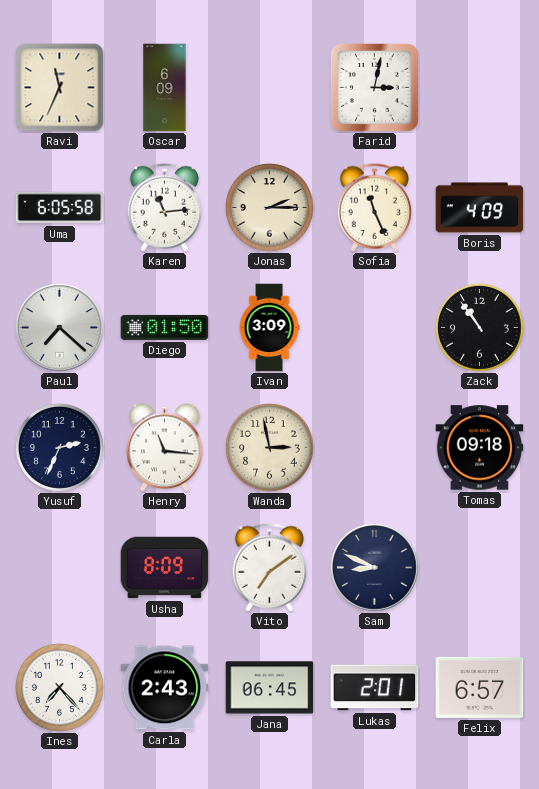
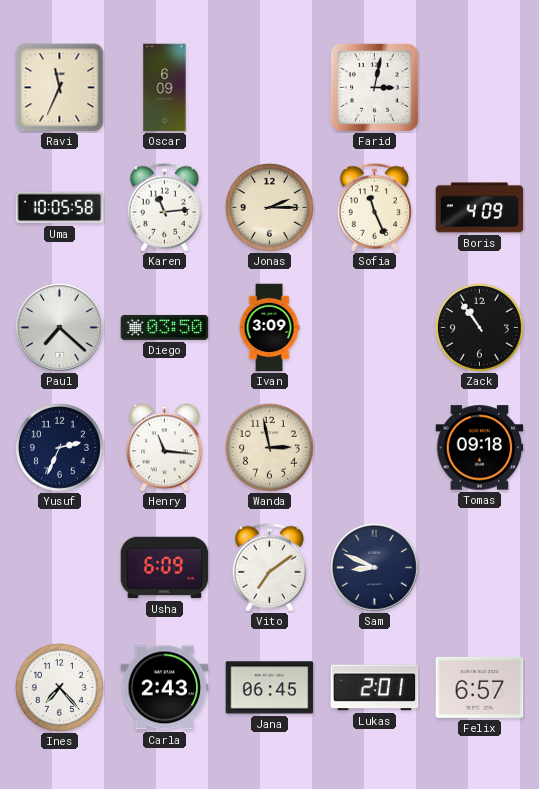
Uma: 6:05 -> 10:05 (60, 208)
Diego: 01:50 -> 03:50 (165, 327)
Usha: 8:09 -> 6:09 (165, 568)
